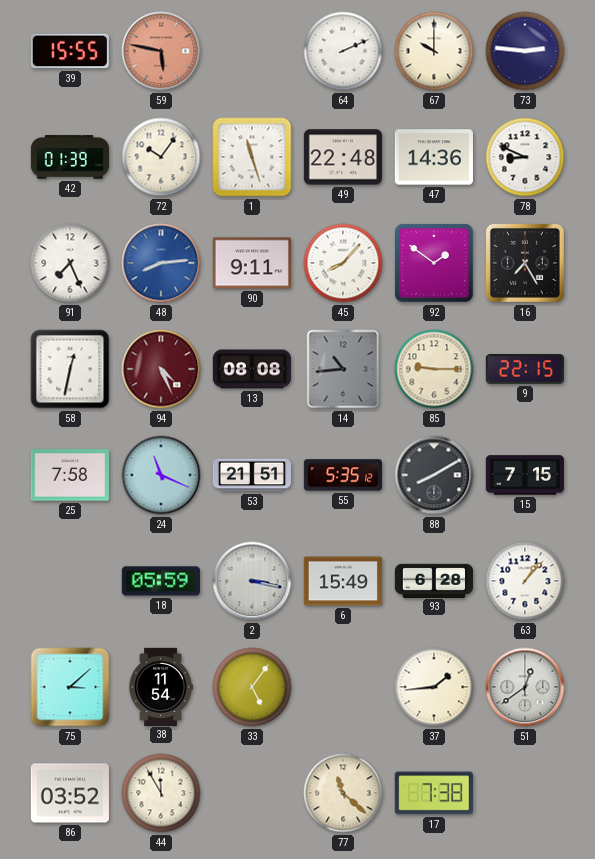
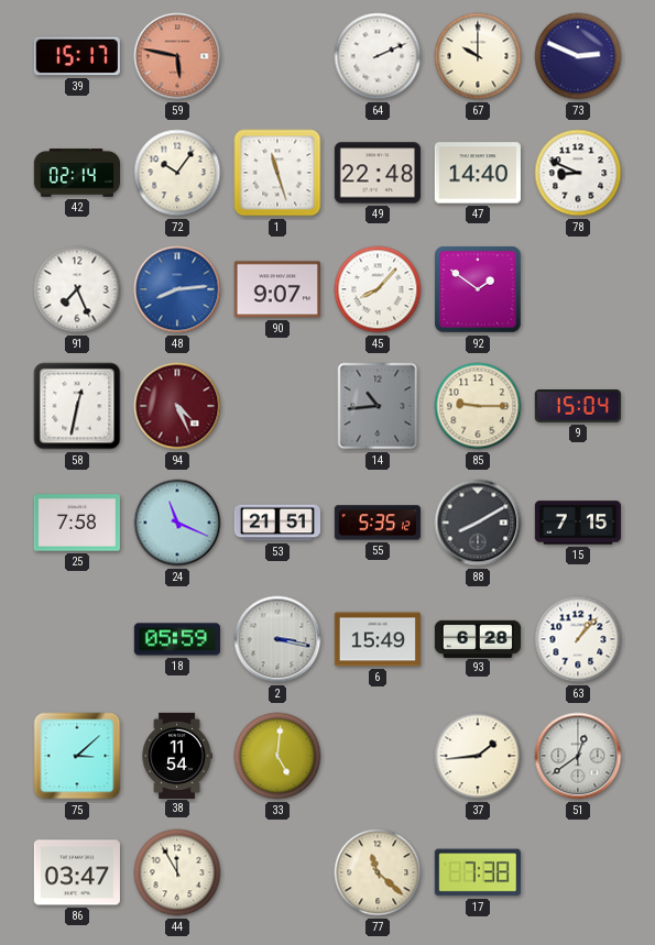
39: 15:55 -> 15:17 (77, 56)
73: 2:46 -> 2:49 (578, 56)
42: 01:39 -> 02:14 (76, 173)
47: 14:36 -> 14:40 (478, 173)
90: 9:11 -> 9:07 (277, 289)
16: 7:25 -> none (525, 263)
13: 08:08 -> none (252, 369)
9: 22:15 -> 15:04 (578, 407)
33: 5:06 -> 5:01 (277, 756)
86: 03:52 -> 03:47 (77, 872)
